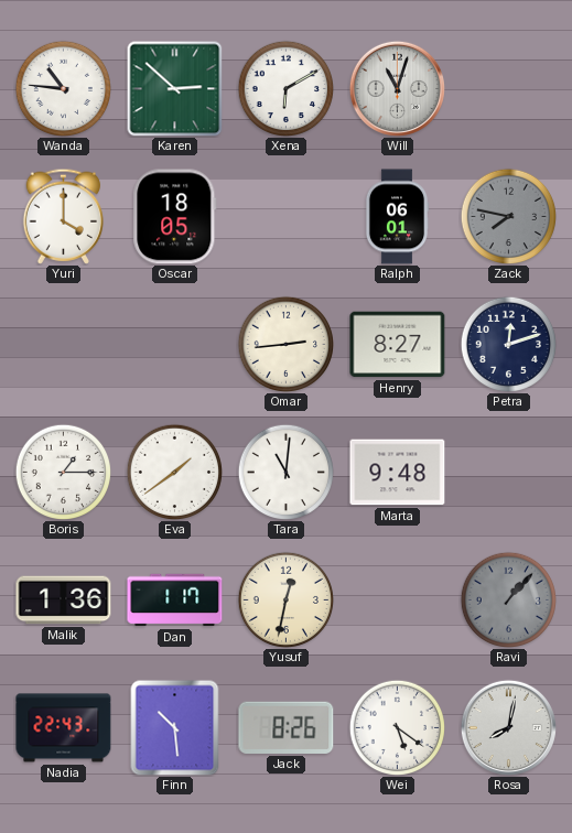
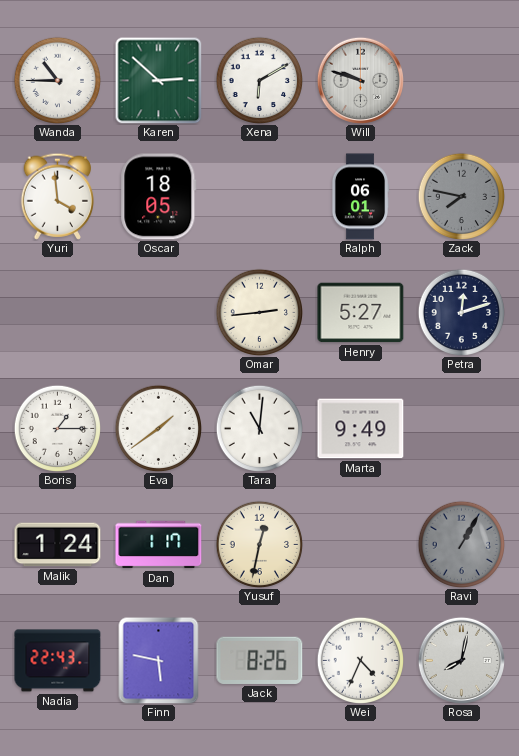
Wanda: 10:46 -> 10:45 (57, 80)
Will: 11:03 -> 9:48 (360, 80)
Yuri: 4:00 -> 3:59 (58, 196)
Henry: 8:27 -> 5:27 (361, 313)
Marta: 9:48 -> 9:49 (361, 429)
Malik: 1:36 -> 1:24 (58, 545)
Ravi: 1:07 -> 1:05 (461, 544)
Finn: 10:29 -> 5:47 (159, 660)
Wei: 5:21 -> 4:34 (360, 660)
